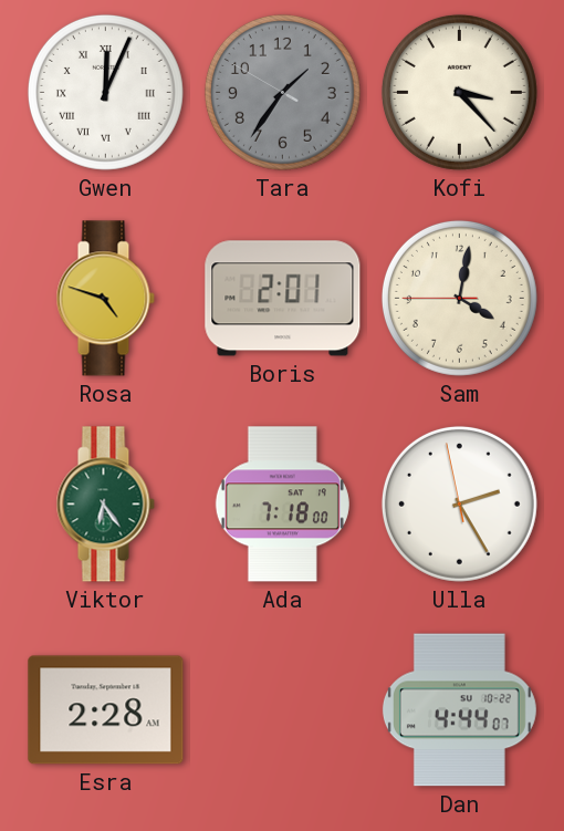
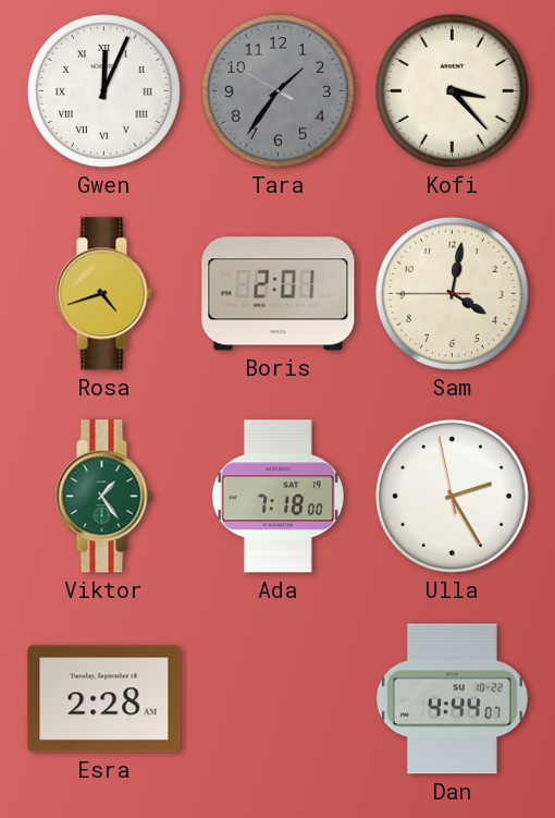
Rosa: 4:48 -> 4:42 (103, 294)
Viktor: 6:24 -> 1:24 (103, 497)
